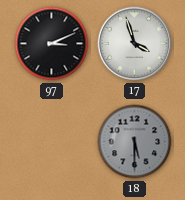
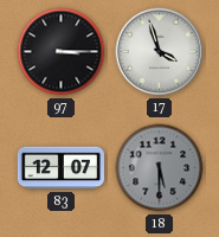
97: 3:11 -> 3:15 (62, 52)
83: none -> 12:07 (60, 168)
